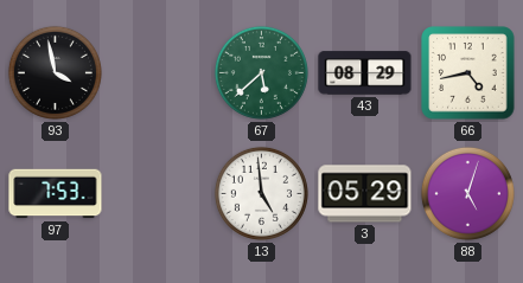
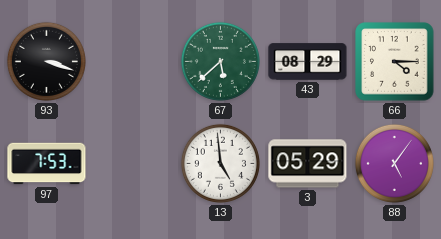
93: 3:58 -> 3:18 (46, 61)
66: 4:43 -> 4:15 (395, 62)
88: 5:03 -> 5:06 (394, 163)
